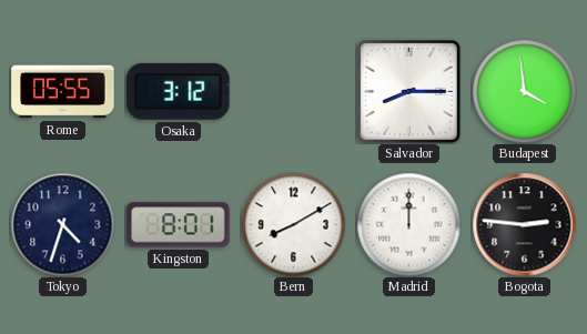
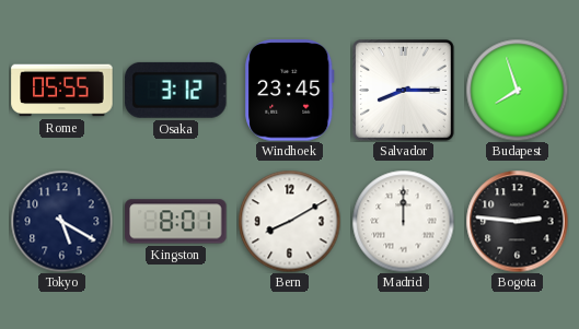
Windhoek: none -> 23:45 (290, 91)
Budapest: 3:59 -> 7:57 (517, 90)
Tokyo: 4:33 -> 5:20 (61, 221)
